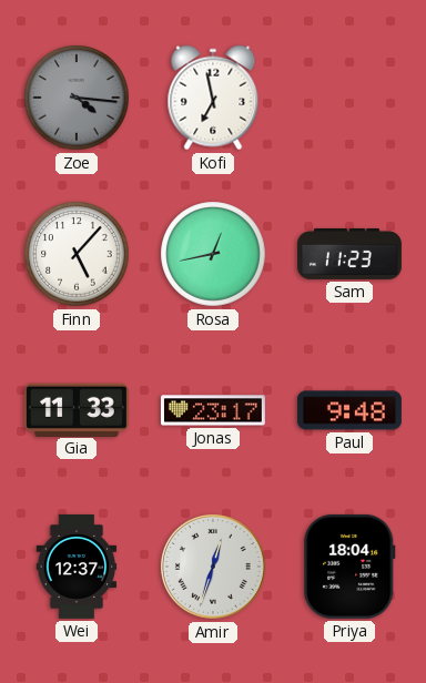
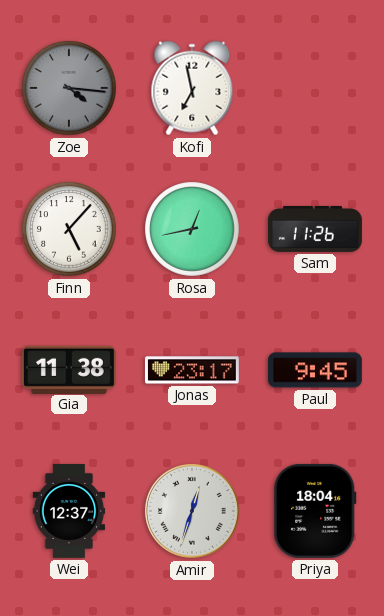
Sam: 11:23 -> 11:26 (316, 229)
Gia: 11:33 -> 11:38 (69, 369)
Paul: 9:48 -> 9:45 (315, 370)
